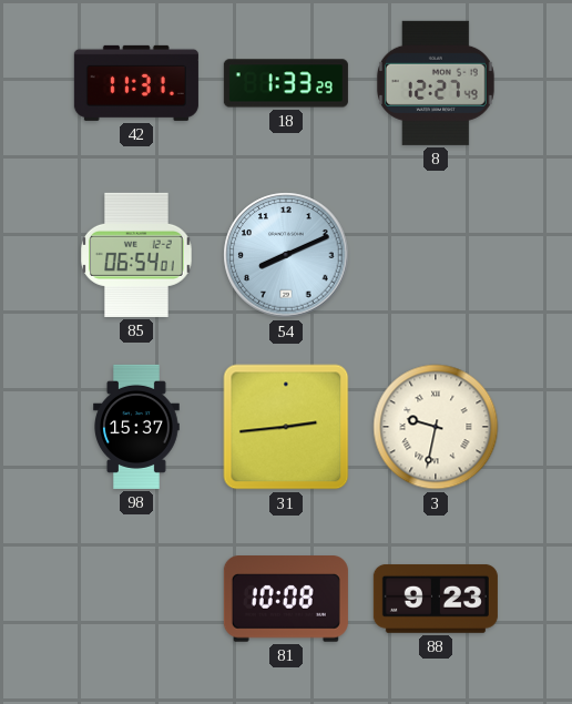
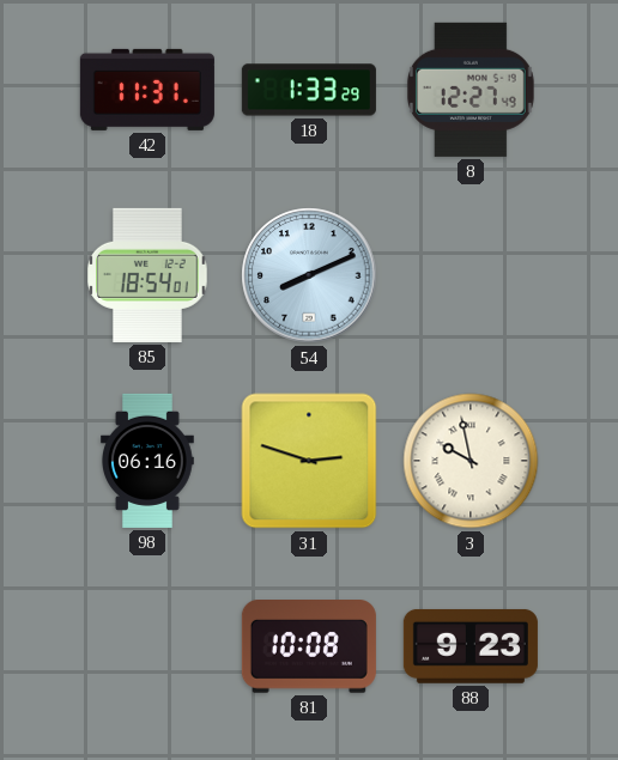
85: 06:54 -> 18:54 (147, 275)
98: 15:37 -> 06:16 (149, 461)
31: 2:44 -> 2:48 (309, 461)
3: 9:32 -> 9:58 (471, 461)
